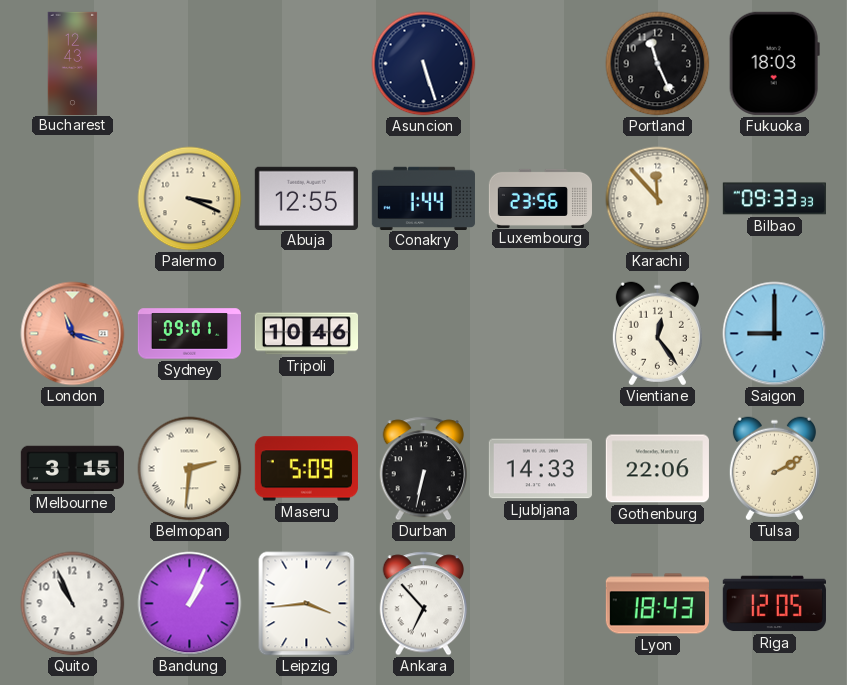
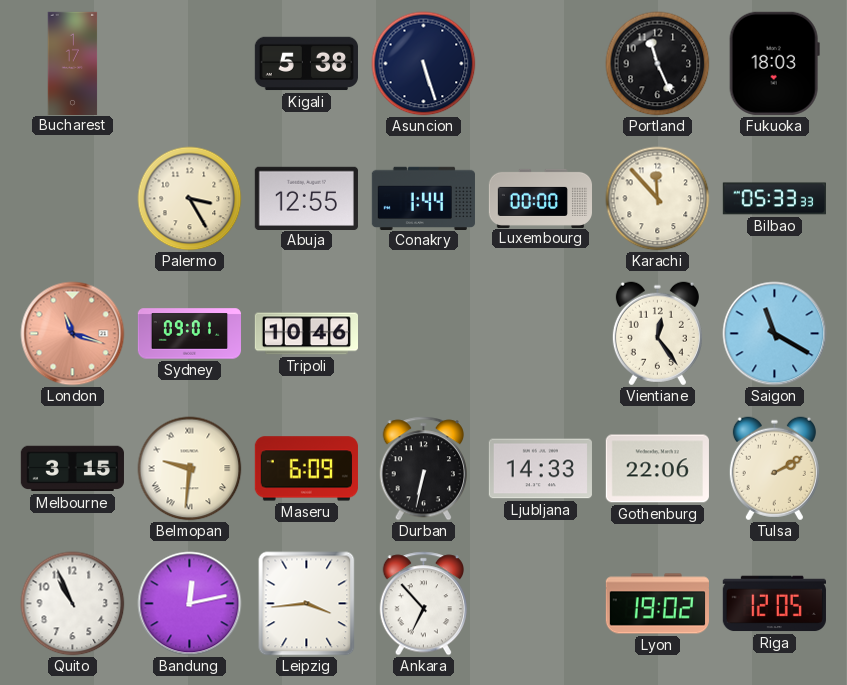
Bucharest: 12:43 -> 1:17 (73, 63)
Kigali: none -> 5:38 (306, 64)
Palermo: 3:19 -> 3:25 (190, 199)
Luxembourg: 23:56 -> 00:00 (540, 198)
Bilbao: 09:33 -> 05:33 (774, 199)
Saigon: 9:00 -> 11:20 (775, 334)
Belmopan: 2:31 -> 9:31 (190, 469)
Maseru: 5:09 -> 6:09 (306, 469)
Bandung: 1:04 -> 12:13 (190, 604)
Lyon: 18:43 -> 19:02 (657, 604)
